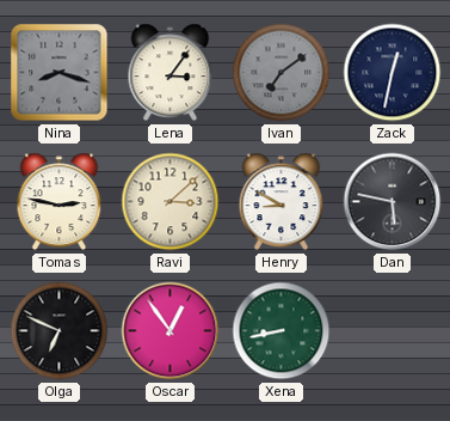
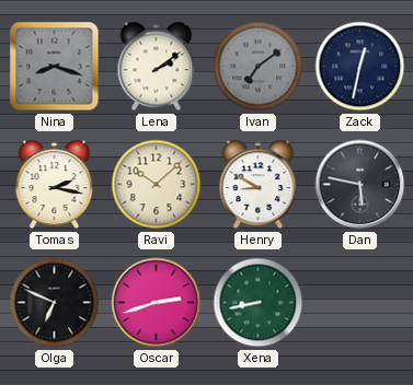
Lena: 3:06 -> 2:09 (157, 67)
Tomas: 2:47 -> 2:17 (55, 185)
Ravi: 3:08 -> 10:08 (157, 185)
Oscar: 12:54 -> 2:42 (157, 303)
